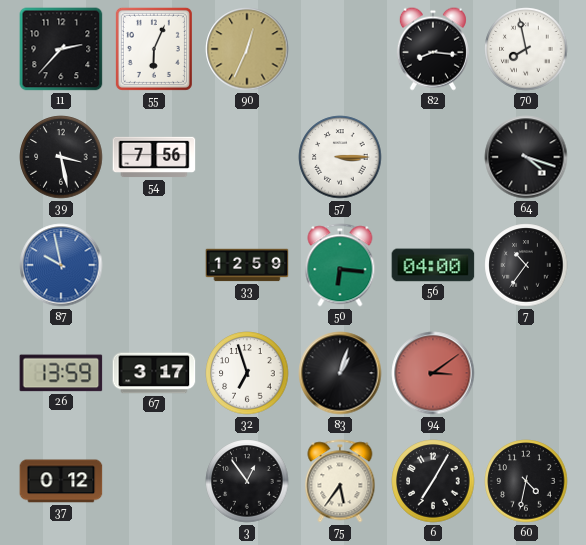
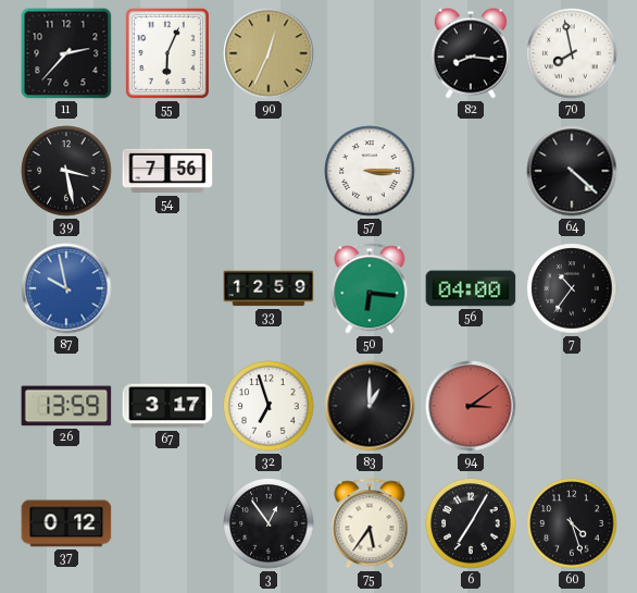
64: 4:18 -> 4:22 (572, 171)
83: 1:03 -> 1:00 (370, 406)
60: 4:32 -> 4:27 (572, 523)
